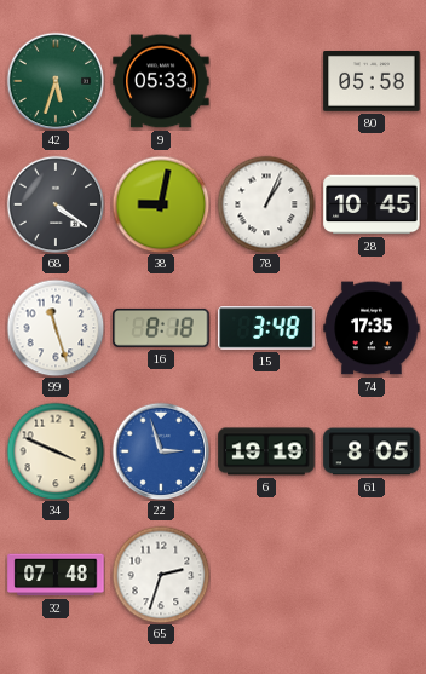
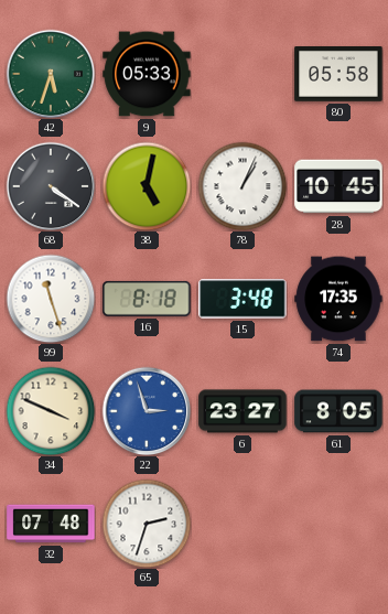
38: 9:02 -> 5:02 (147, 186)
6: 19:19 -> 23:27 (242, 411)
